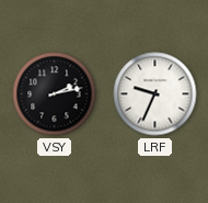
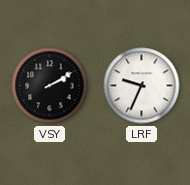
VSY: 2:13 -> 2:10 (50, 86)
